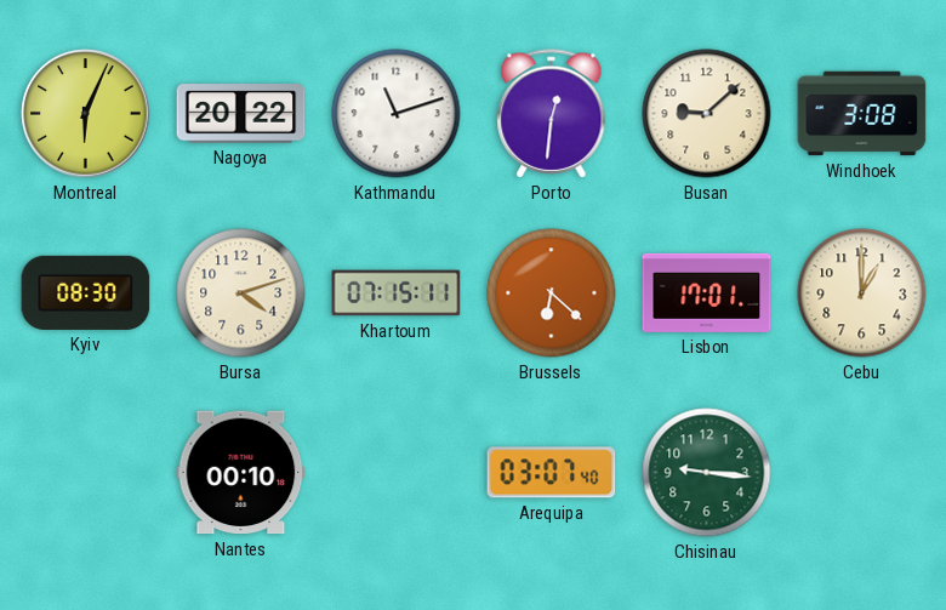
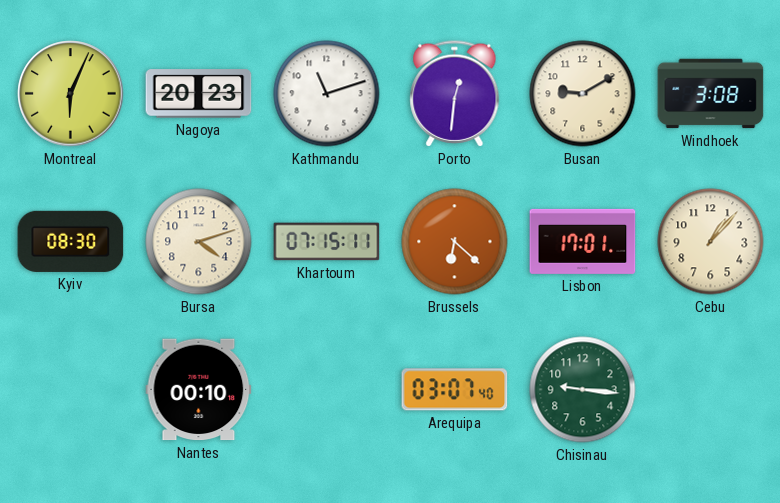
Nagoya: 20:22 -> 20:23 (199, 94)
Busan: 9:08 -> 9:10 (583, 94)
Cebu: 1:00 -> 1:07 (711, 242)
